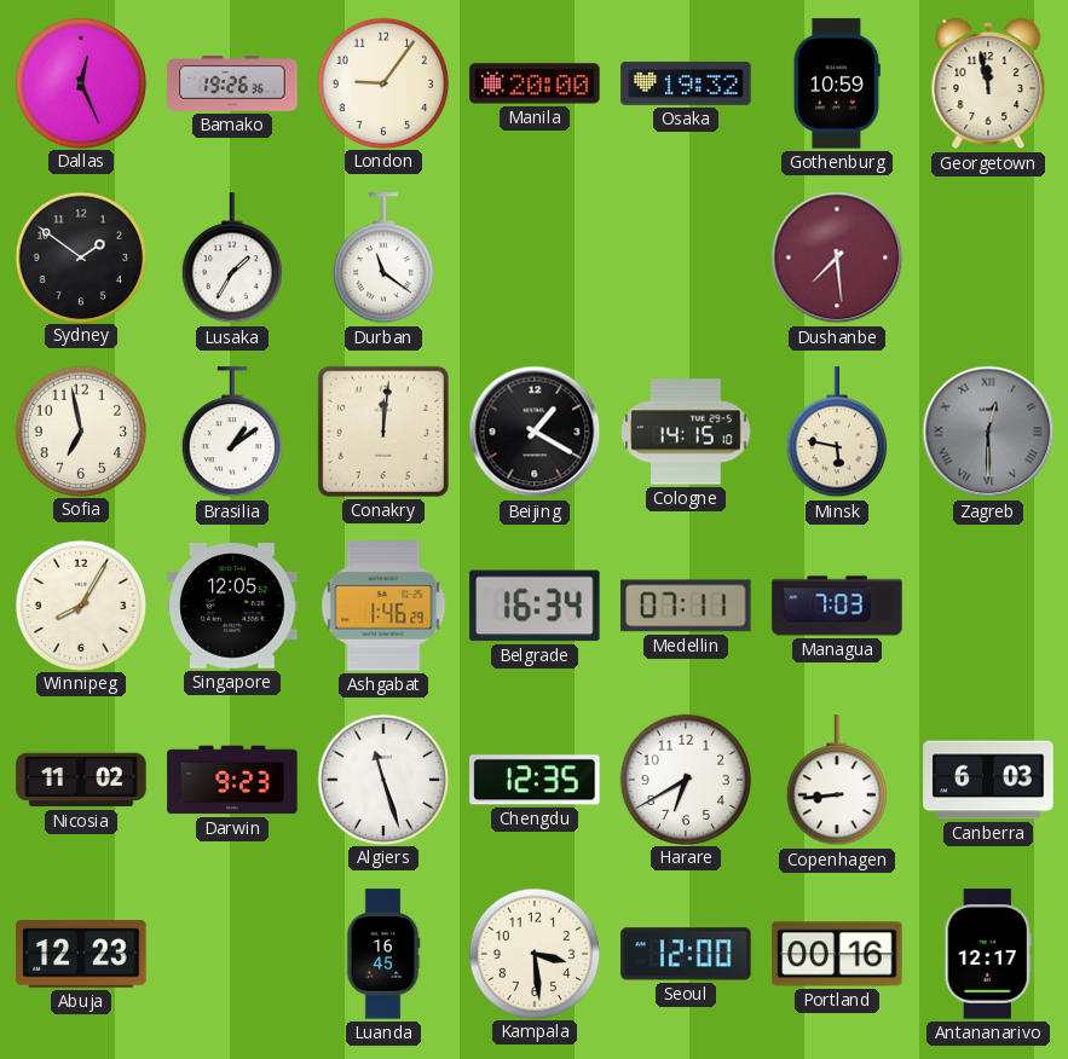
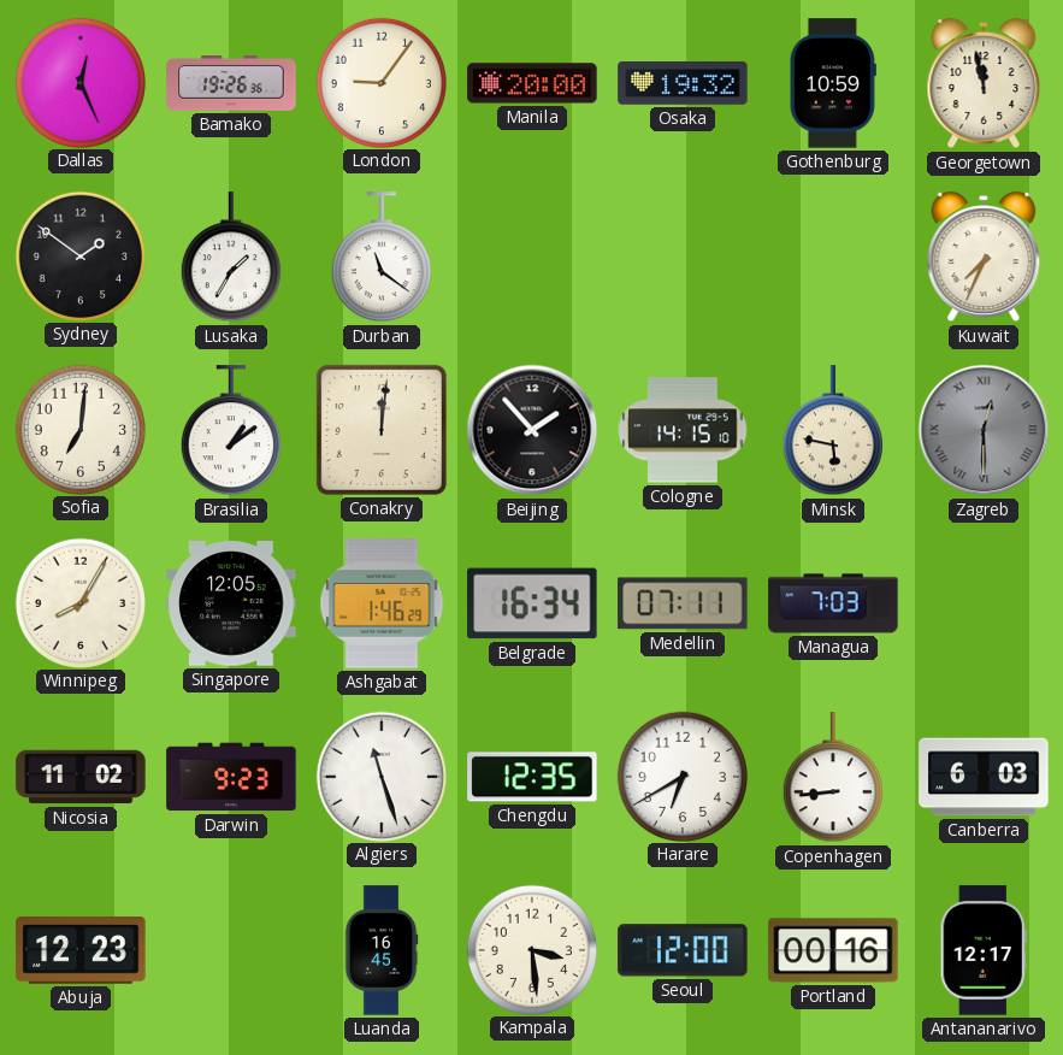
Dushanbe: 7:29 -> none (837, 257)
Kuwait: none -> 7:34 (984, 257)
Sofia: 6:58 -> 7:01 (79, 429)
Beijing: 1:20 -> 1:53 (532, 430)
